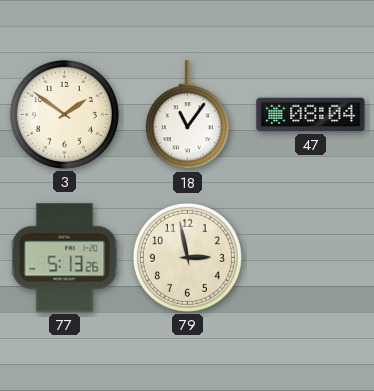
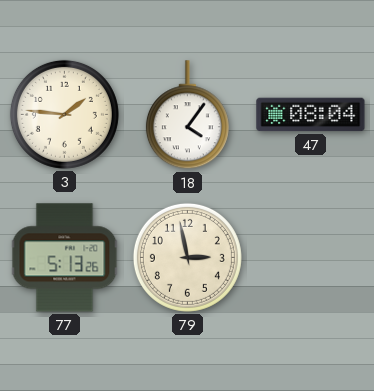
3: 1:51 -> 1:46 (64, 114)
18: 11:06 -> 4:06 (187, 115)
